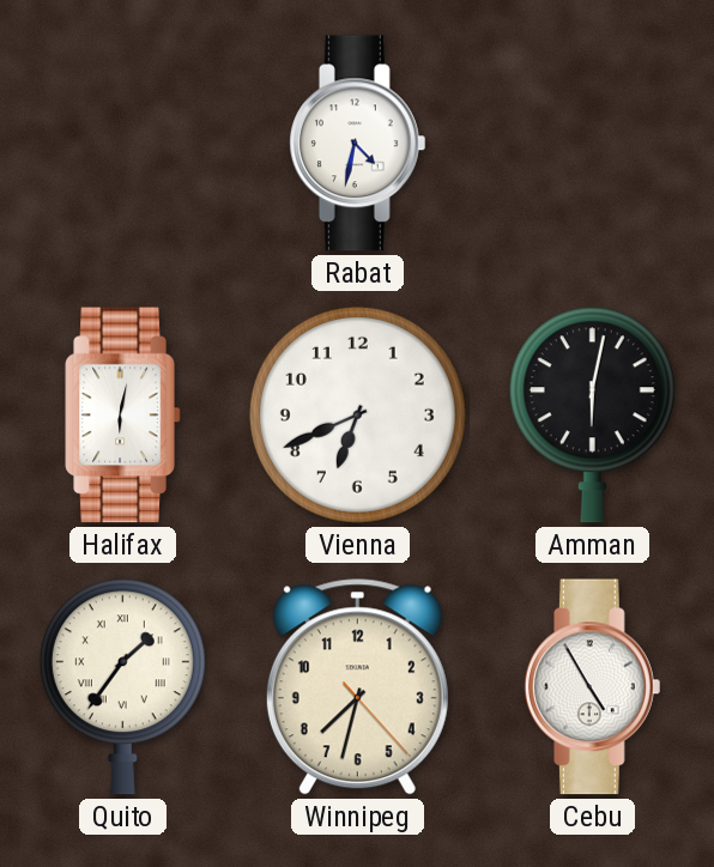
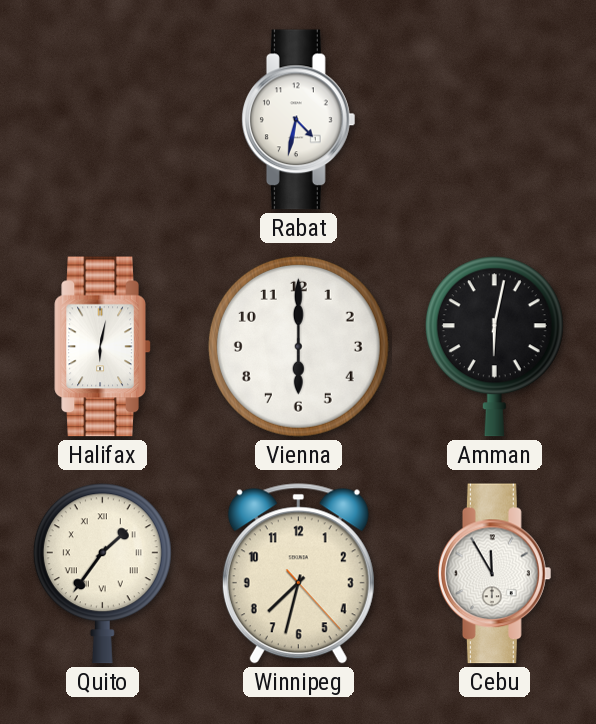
Vienna: 6:41 -> 6:00 (298, 346)
Cebu: 4:55 -> 11:55 (494, 574)
